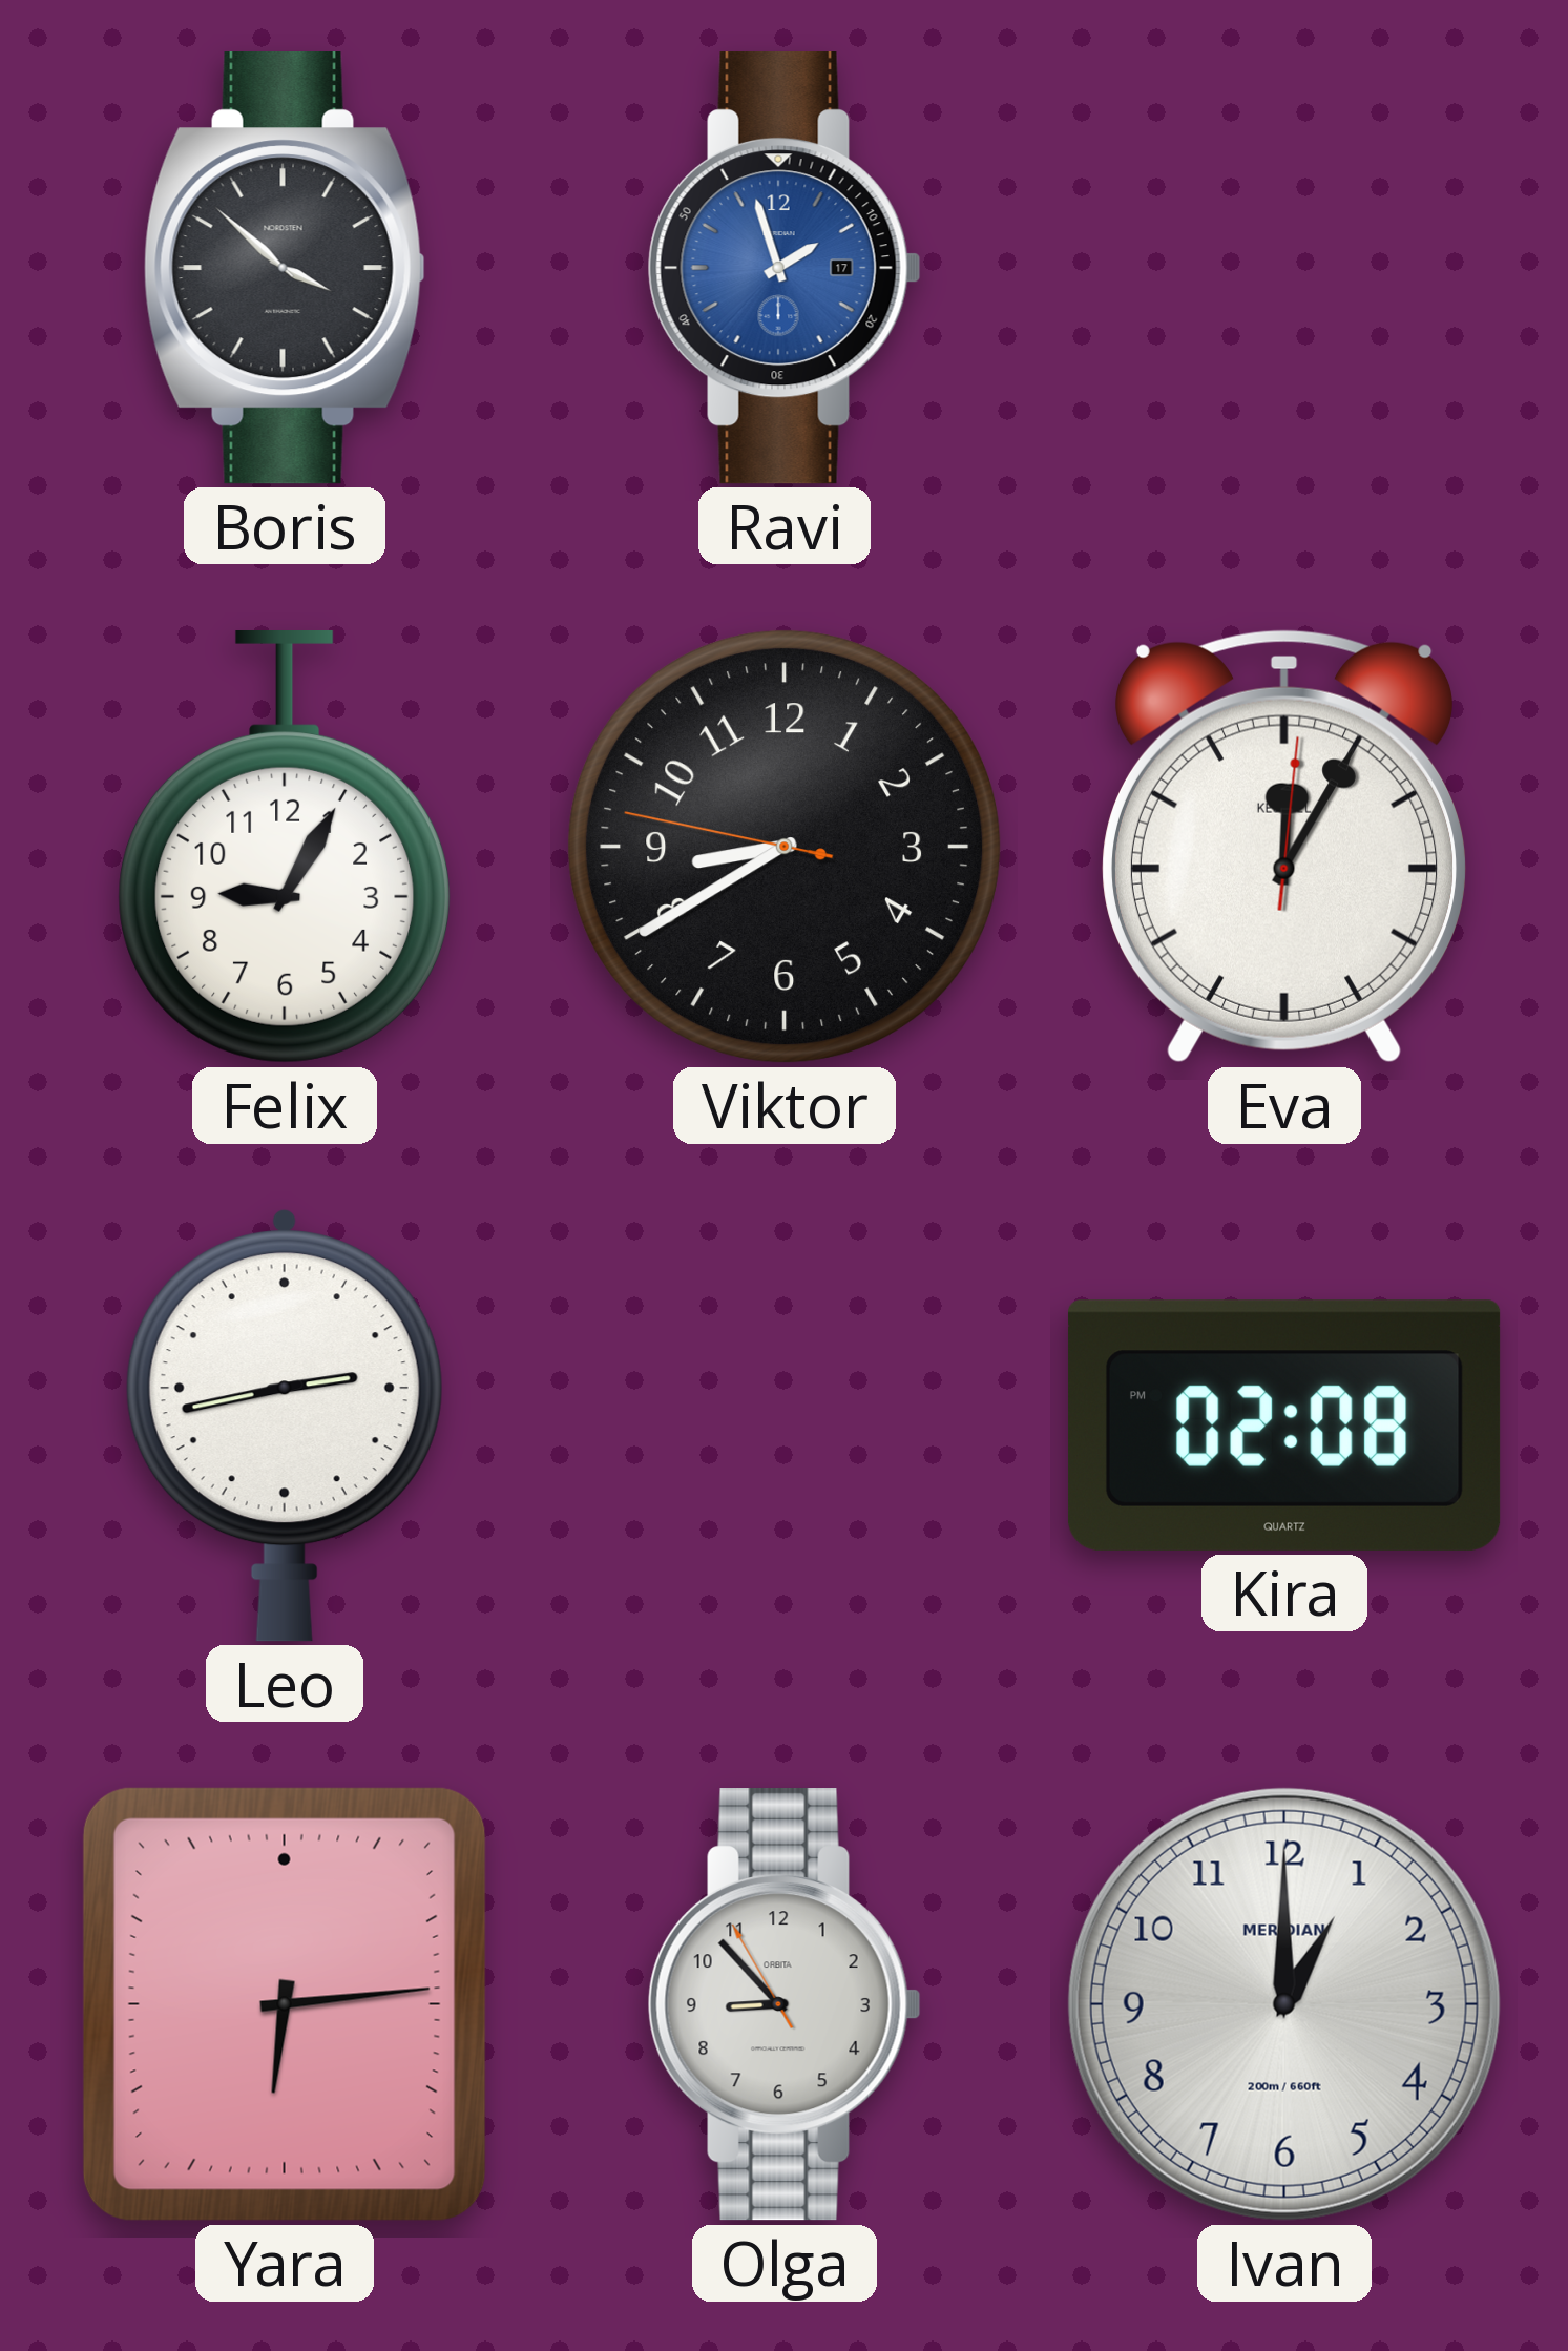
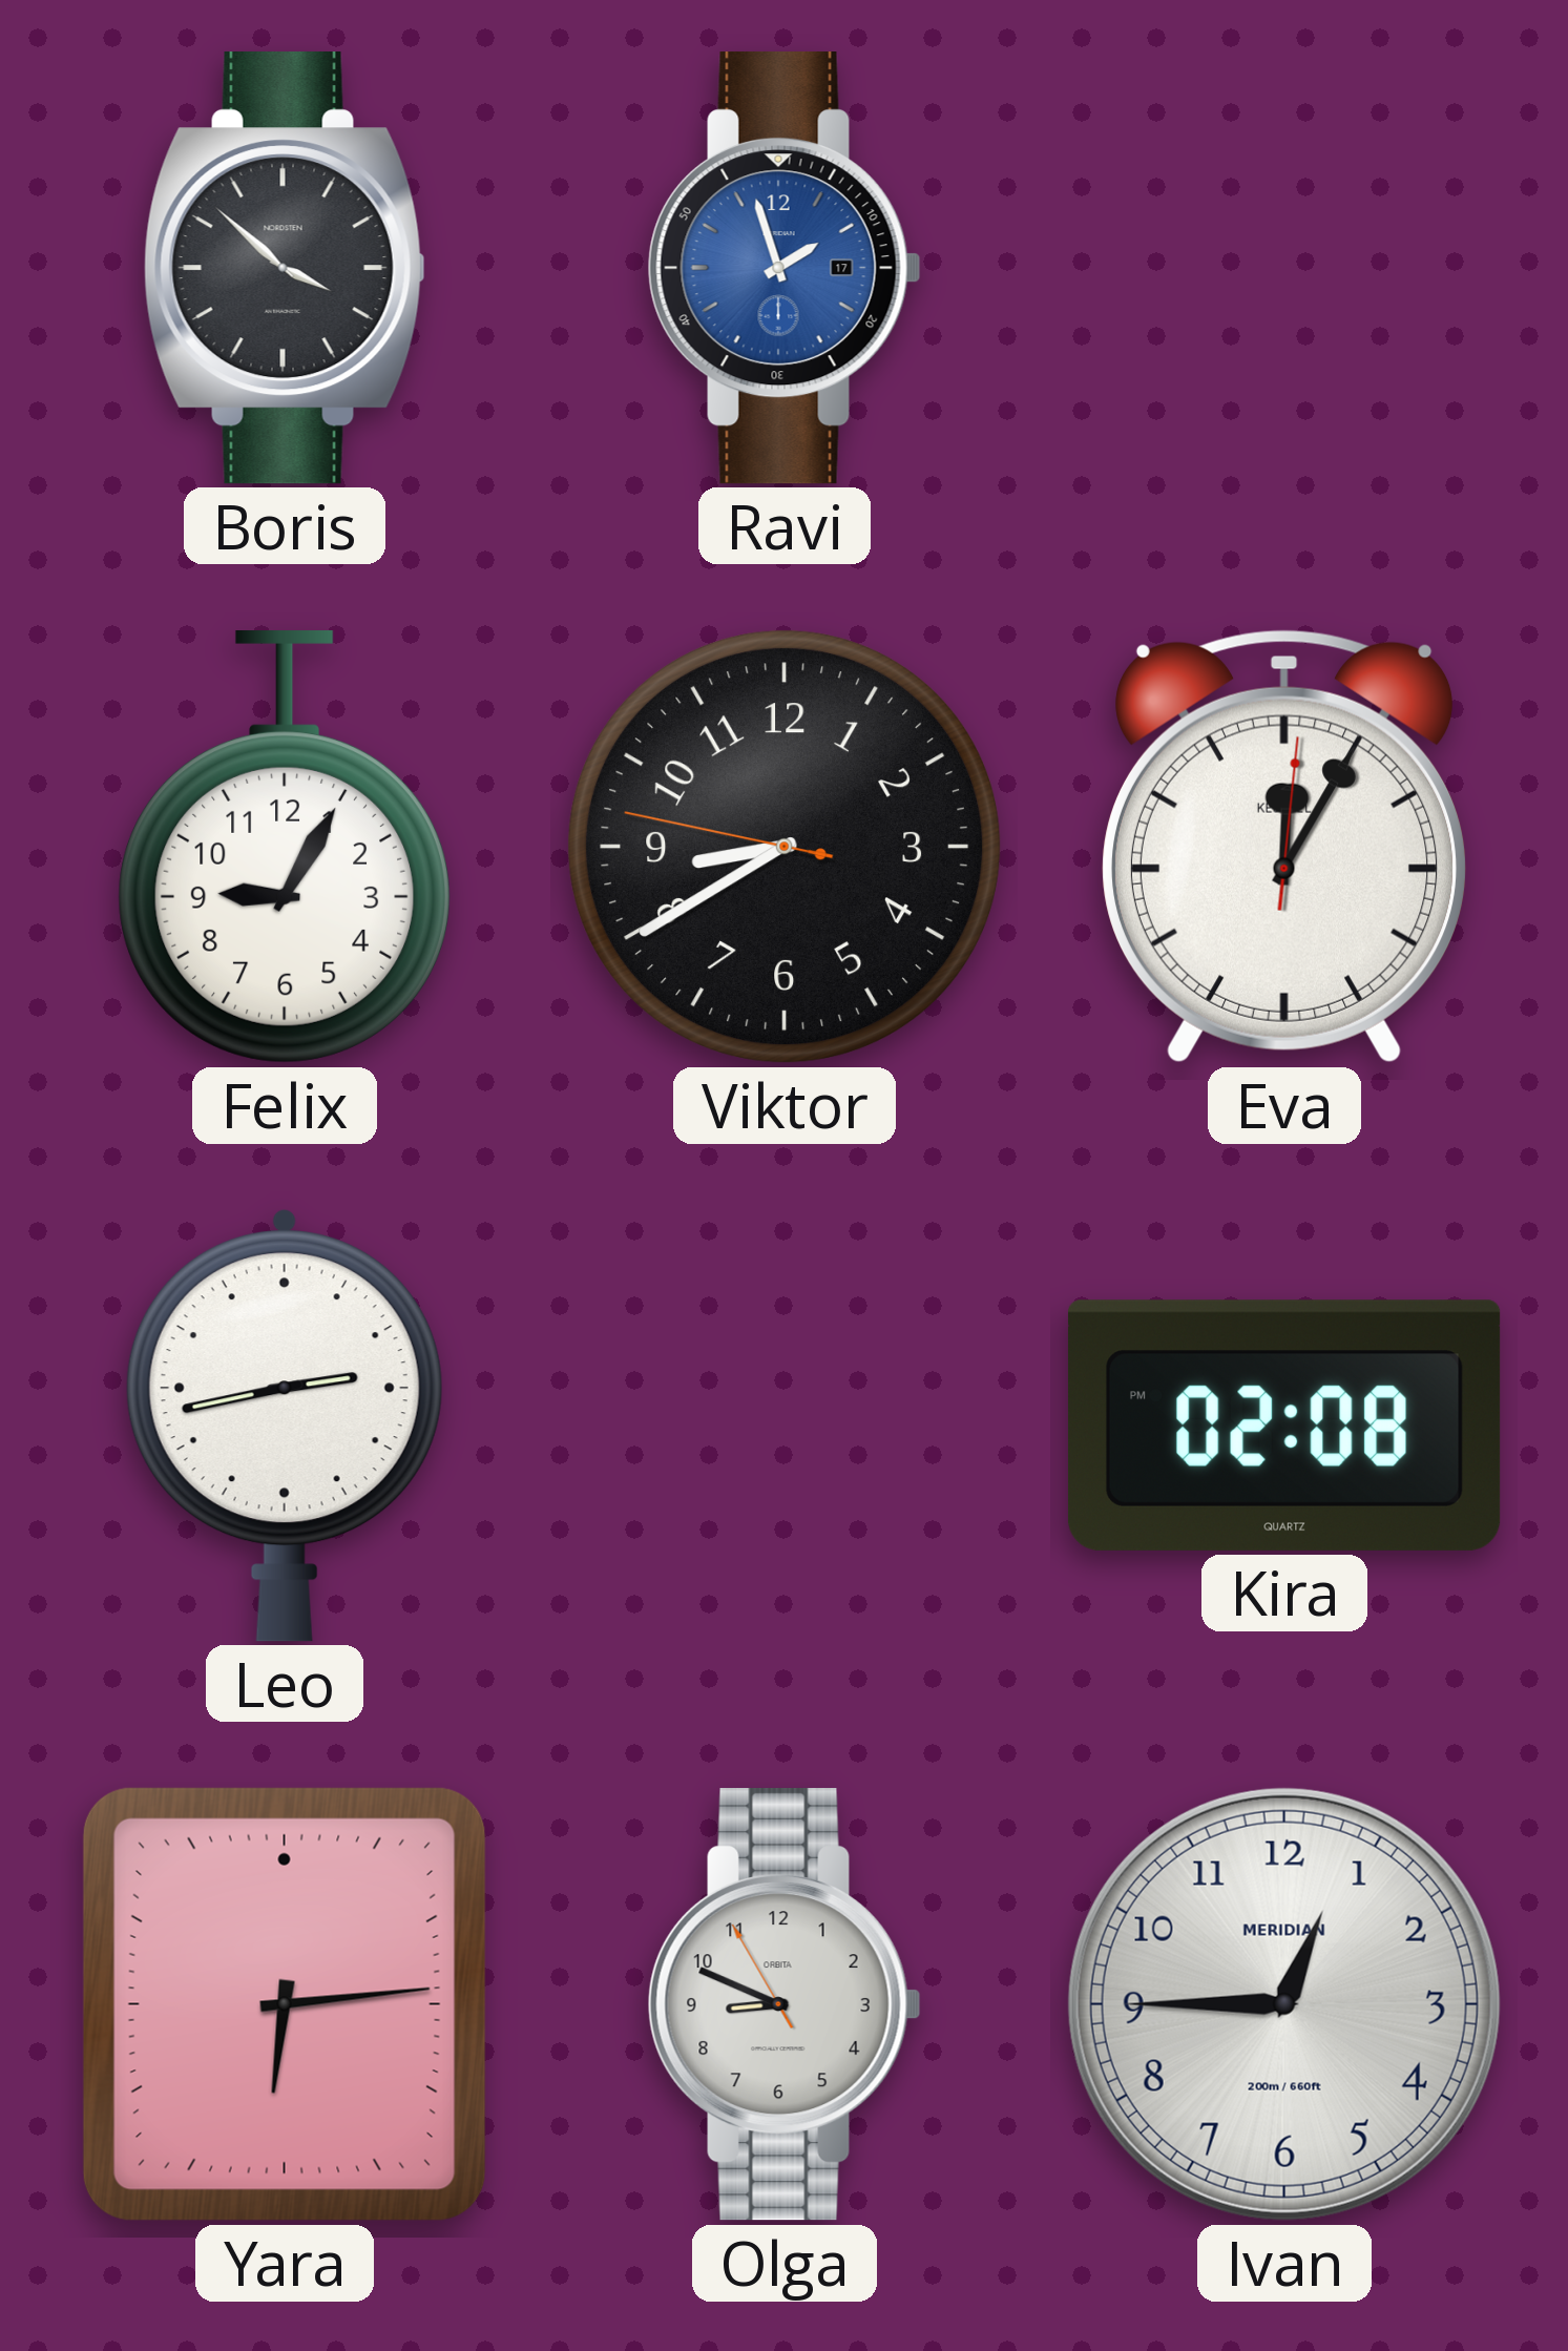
Olga: 8:52 -> 8:48 (785, 2005)
Ivan: 1:00 -> 12:45 (1284, 2004)
